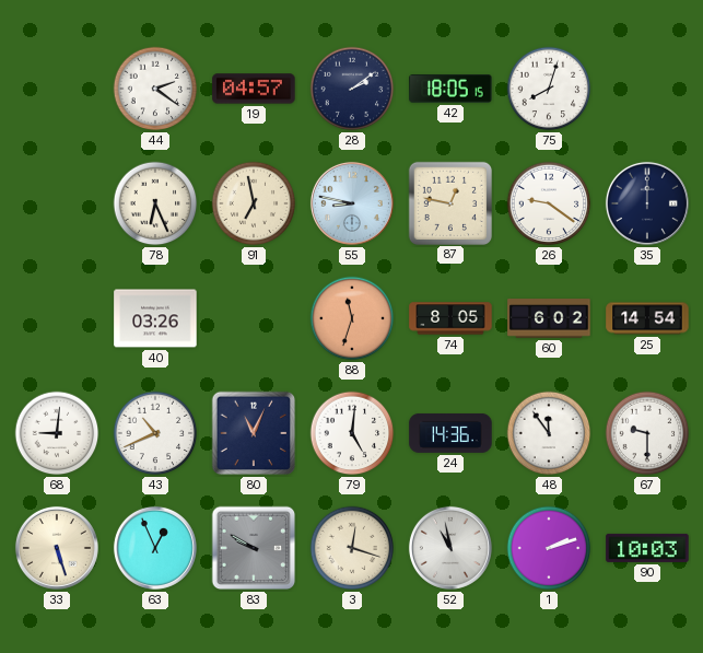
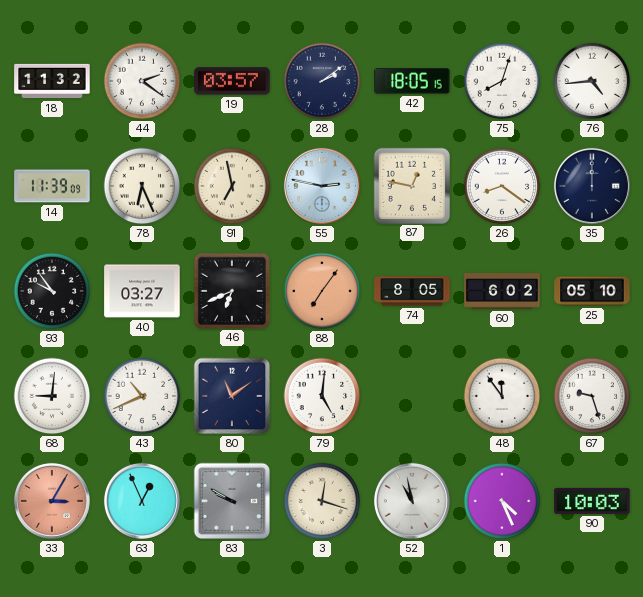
18: none -> 11:32 (52, 81)
19: 04:57 -> 03:57 (232, 81)
76: none -> 4:44 (592, 81)
14: none -> 11:39 (52, 186)
55: 8:47 -> 2:47 (322, 186)
26: 9:21 -> 8:21 (502, 186)
93: none -> 9:54 (52, 291)
40: 03:26 -> 03:27 (142, 291)
46: none -> 6:41 (231, 290)
88: 11:33 -> 7:06 (322, 291)
25: 14:54 -> 05:10 (592, 291)
80: 11:04 -> 11:09 (232, 396)
24: 14:36 -> none (450, 433)
67: 9:30 -> 9:27 (592, 396)
33: 5:27 -> 3:05 (52, 501)
33 dial: cream -> salmon (52, 501)
1: 2:12 -> 4:26 (502, 501)
